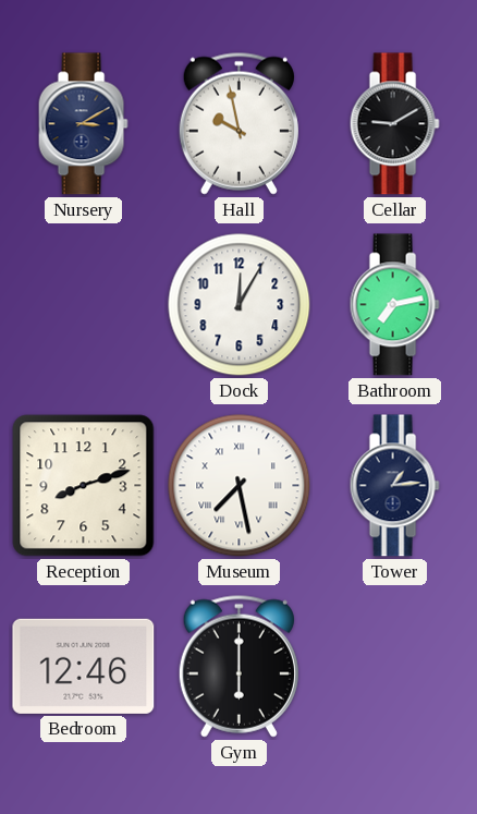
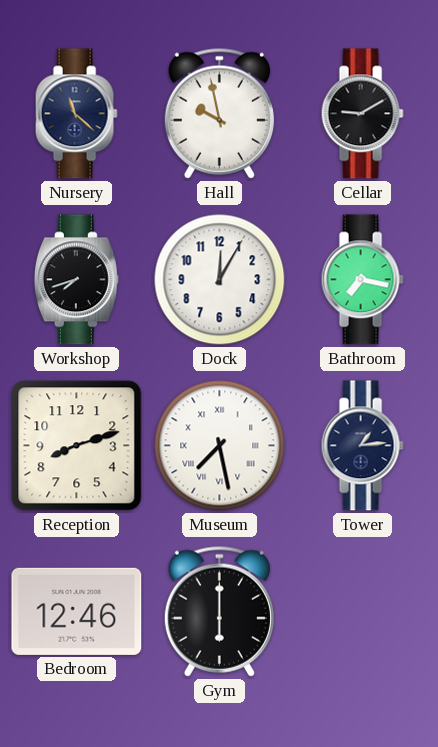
Nursery: 3:10 -> 11:22 (76, 114)
Workshop: none -> 7:42 (76, 280)
Bathroom: 7:13 -> 7:17 (362, 280)
